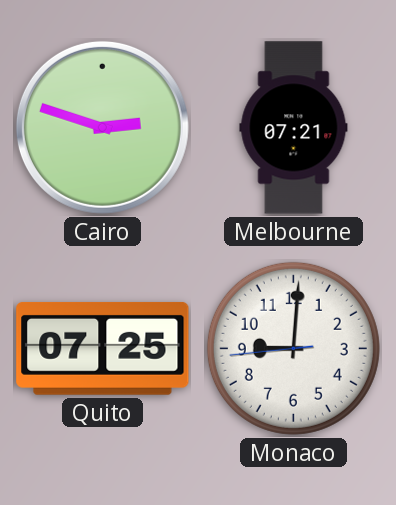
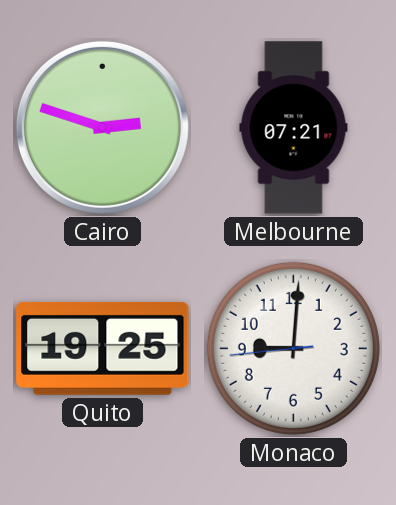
Quito: 07:25 -> 19:25 (103, 348)
